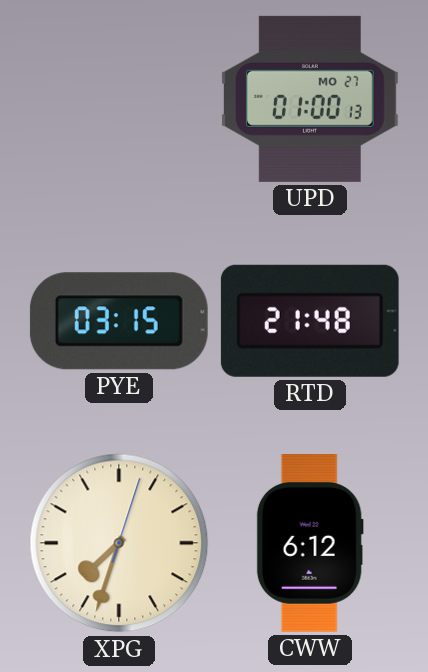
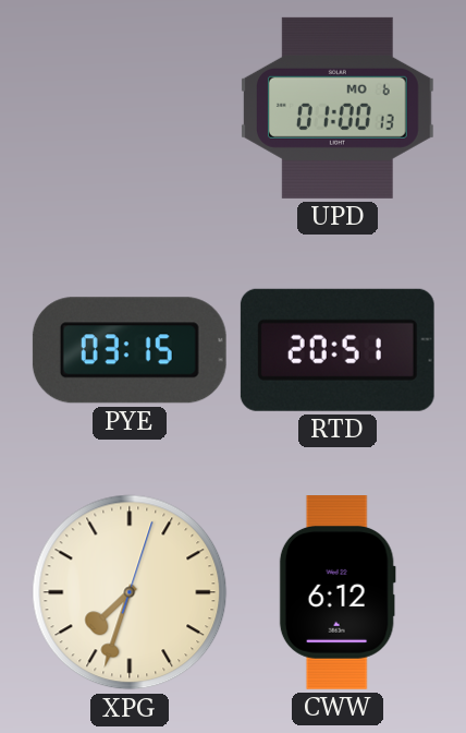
UPD date: MO 27 -> MO 6 (338, 108)
RTD: 21:48 -> 20:51 (338, 350)
